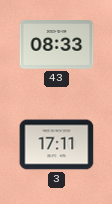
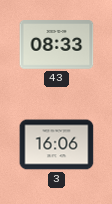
3: 17:11 -> 16:06 (57, 145)
